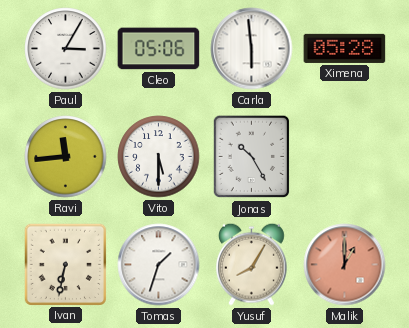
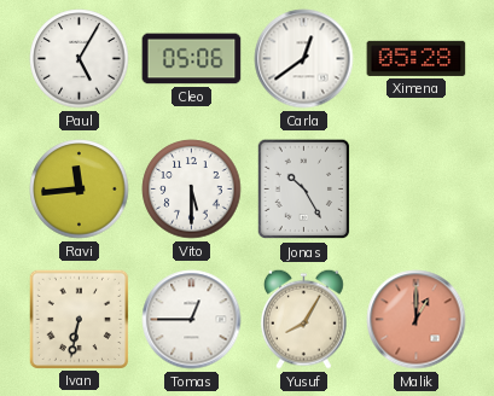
Paul: 3:05 -> 5:05 (80, 59)
Carla: 5:59 -> 12:39 (304, 59)
Tomas: 1:33 -> 12:45 (192, 320)
